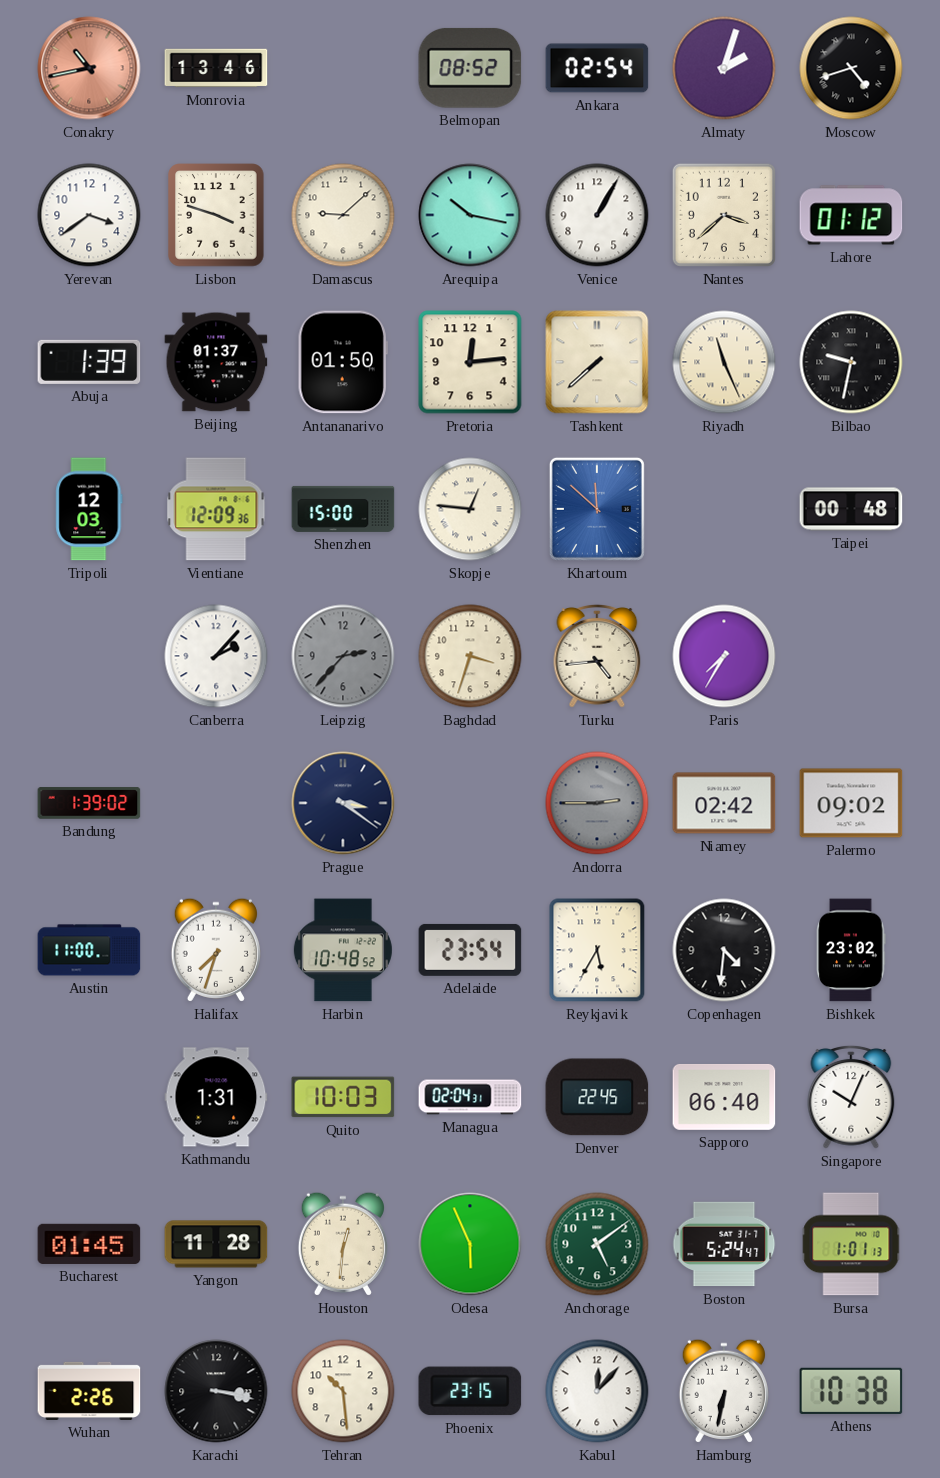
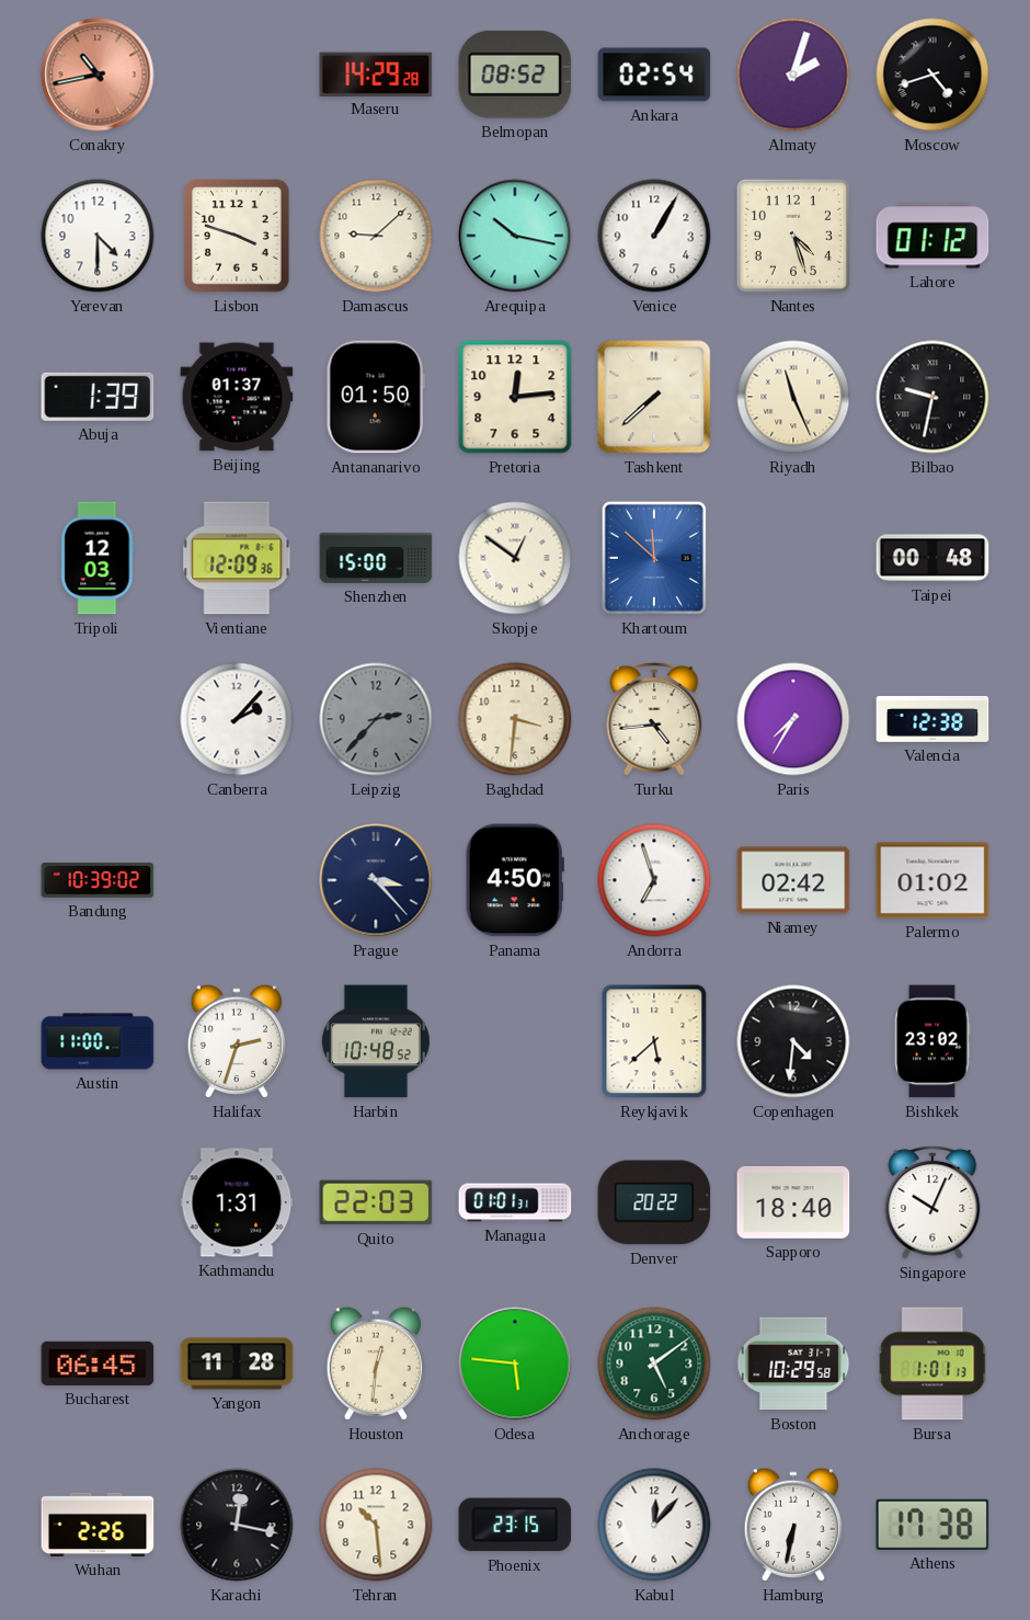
Monrovia: 13:46 -> none (216, 68)
Maseru: none -> 14:29 (376, 73)
Yerevan: 3:39 -> 4:30 (98, 236)
Nantes: 3:38 -> 4:27 (793, 236)
Skopje: 12:46 -> 12:51 (515, 558)
Baghdad: 3:33 -> 3:31 (515, 719)
Valencia: none -> 12:38 (932, 719)
Bandung: 1:39 -> 10:39 (98, 880)
Prague: 3:21 -> 3:23 (376, 880)
Panama: none -> 4:50 (515, 880)
Andorra: 2:45 -> 6:57 (654, 880)
Andorra dial: grey -> white (654, 880)
Palermo: 09:02 -> 01:02 (932, 880)
Halifax: 7:33 -> 2:33 (237, 1041)
Adelaide: 23:54 -> none (470, 950)
Reykjavik: 5:35 -> 5:38 (654, 1041)
Quito: 10:03 -> 22:03 (376, 1202)
Managua: 02:04 -> 01:01 (515, 1202)
Denver: 22:45 -> 20:22 (654, 1202)
Sapporo: 06:40 -> 18:40 (793, 1202)
Bucharest: 01:45 -> 06:45 (98, 1364)
Odesa: 5:56 -> 5:46 (515, 1364)
Boston: 5:24 -> 10:29 (793, 1364)
Karachi: 3:17 -> 12:17 (237, 1525)
Athens: 10:38 -> 17:38 (932, 1525)
